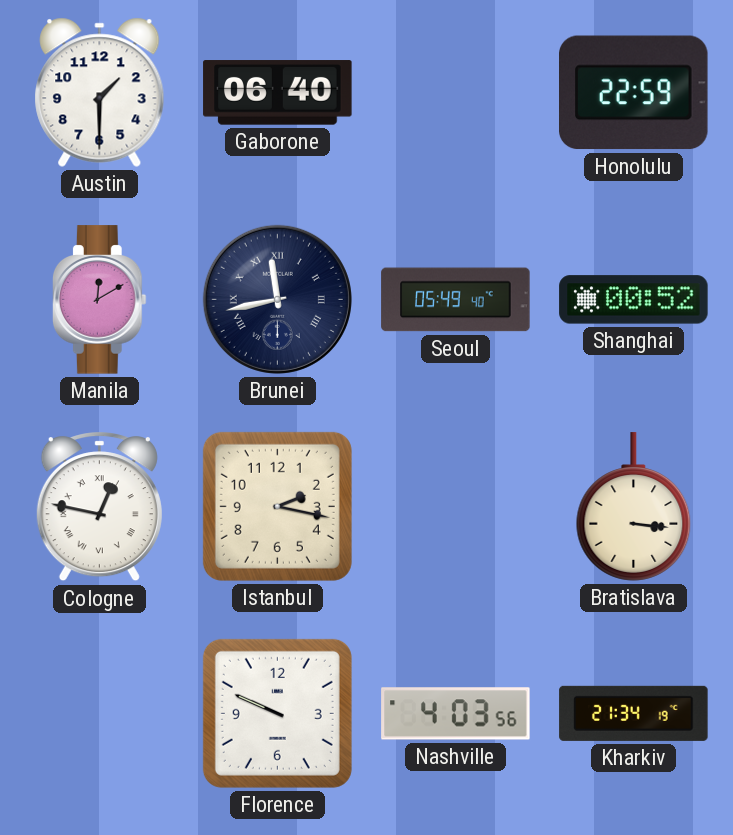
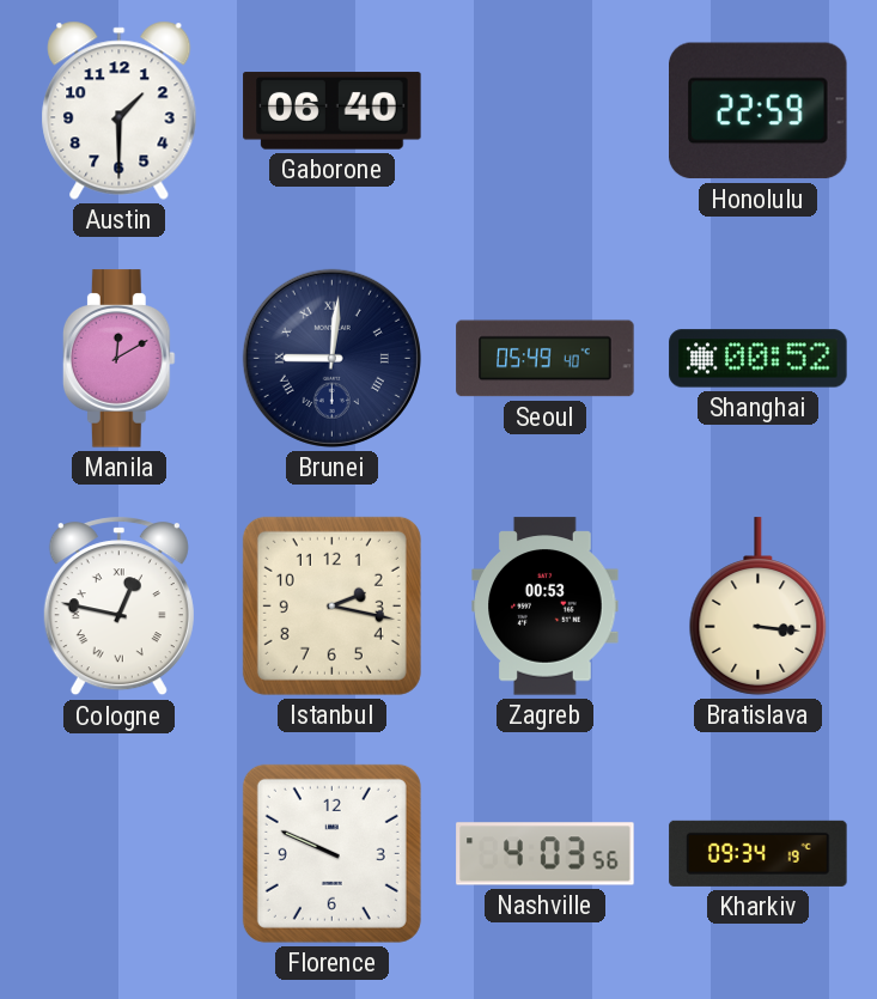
Brunei: 11:43 -> 9:01 (331, 358)
Zagreb: none -> 00:53 (546, 607)
Kharkiv: 21:34 -> 09:34 (759, 853)
